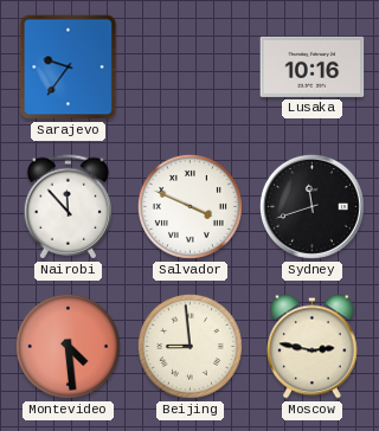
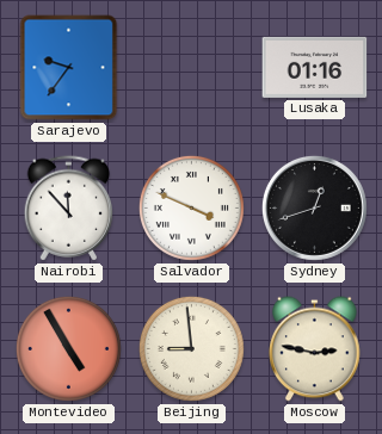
Lusaka: 10:16 -> 01:16 (315, 67)
Sydney: 11:42 -> 12:42 (314, 207)
Montevideo: 4:29 -> 4:55 (68, 348)
